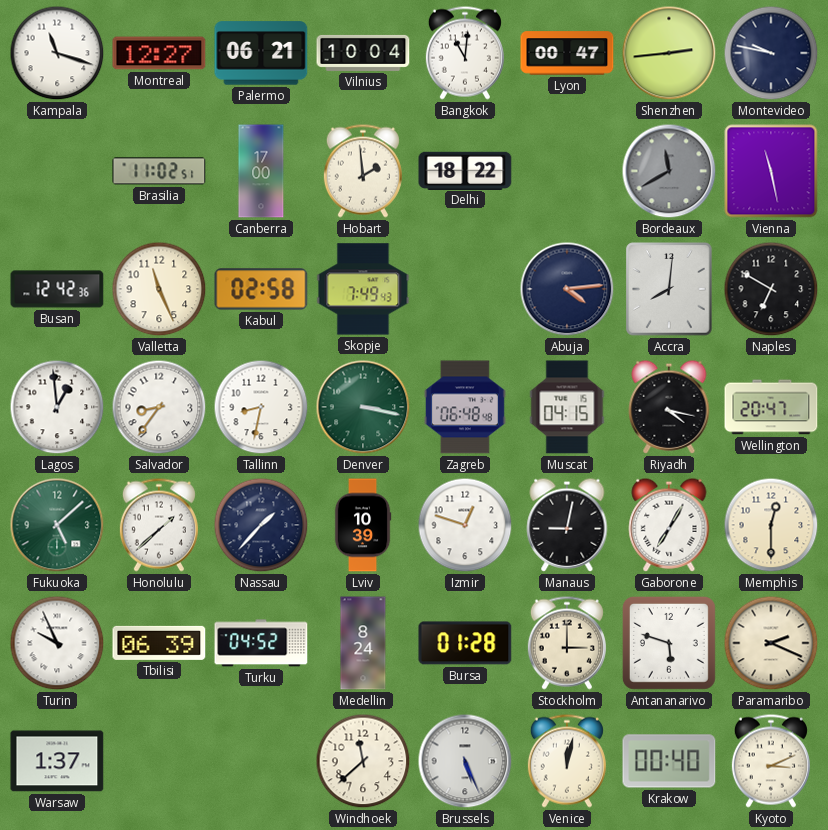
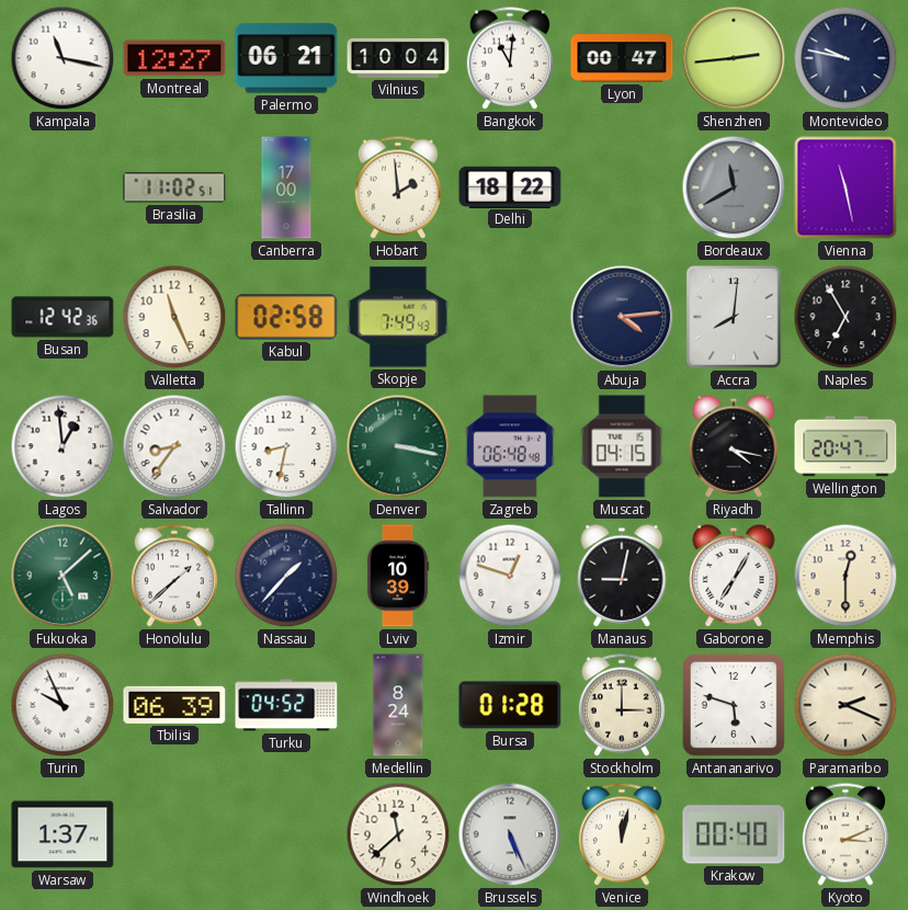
Kampala: 11:18 -> 11:17 (63, 58)
Naples: 6:50 -> 6:55 (845, 317)
